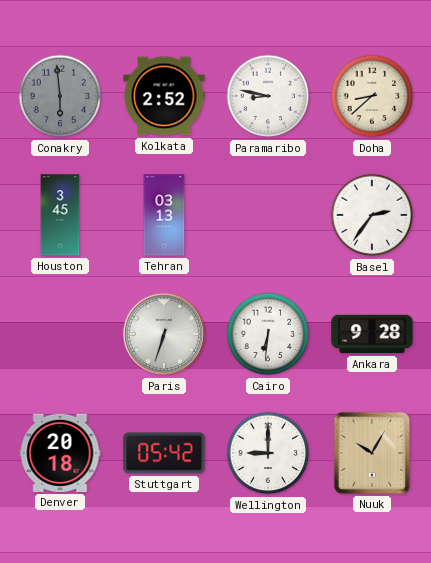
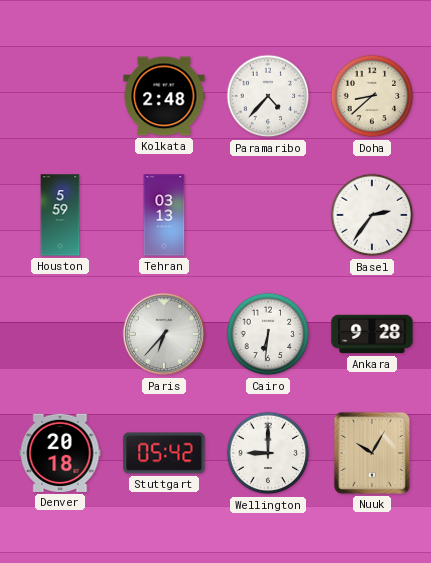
Conakry: 5:59 -> none (60, 96)
Kolkata: 2:52 -> 2:48 (164, 96)
Paramaribo: 8:47 -> 4:37 (268, 96)
Houston: 3:45 -> 5:59 (60, 215)
Paris: 6:33 -> 6:37 (164, 334)
